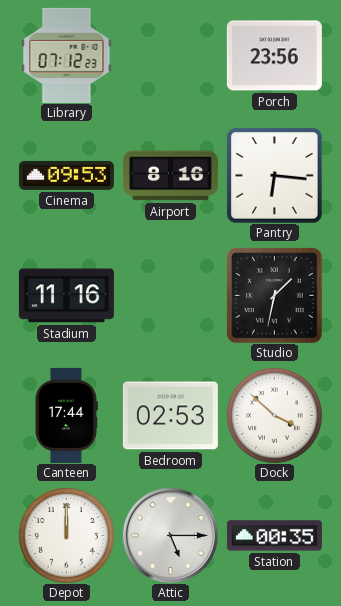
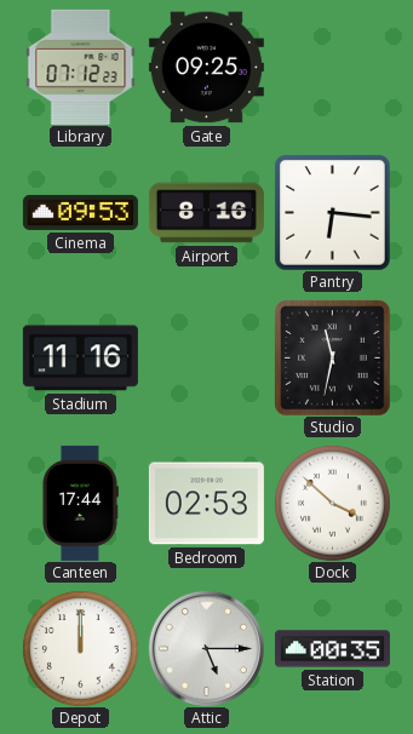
Gate: none -> 09:25 (206, 68)
Porch: 23:56 -> none (274, 56)
Studio: 1:32 -> 11:32 (332, 357)
